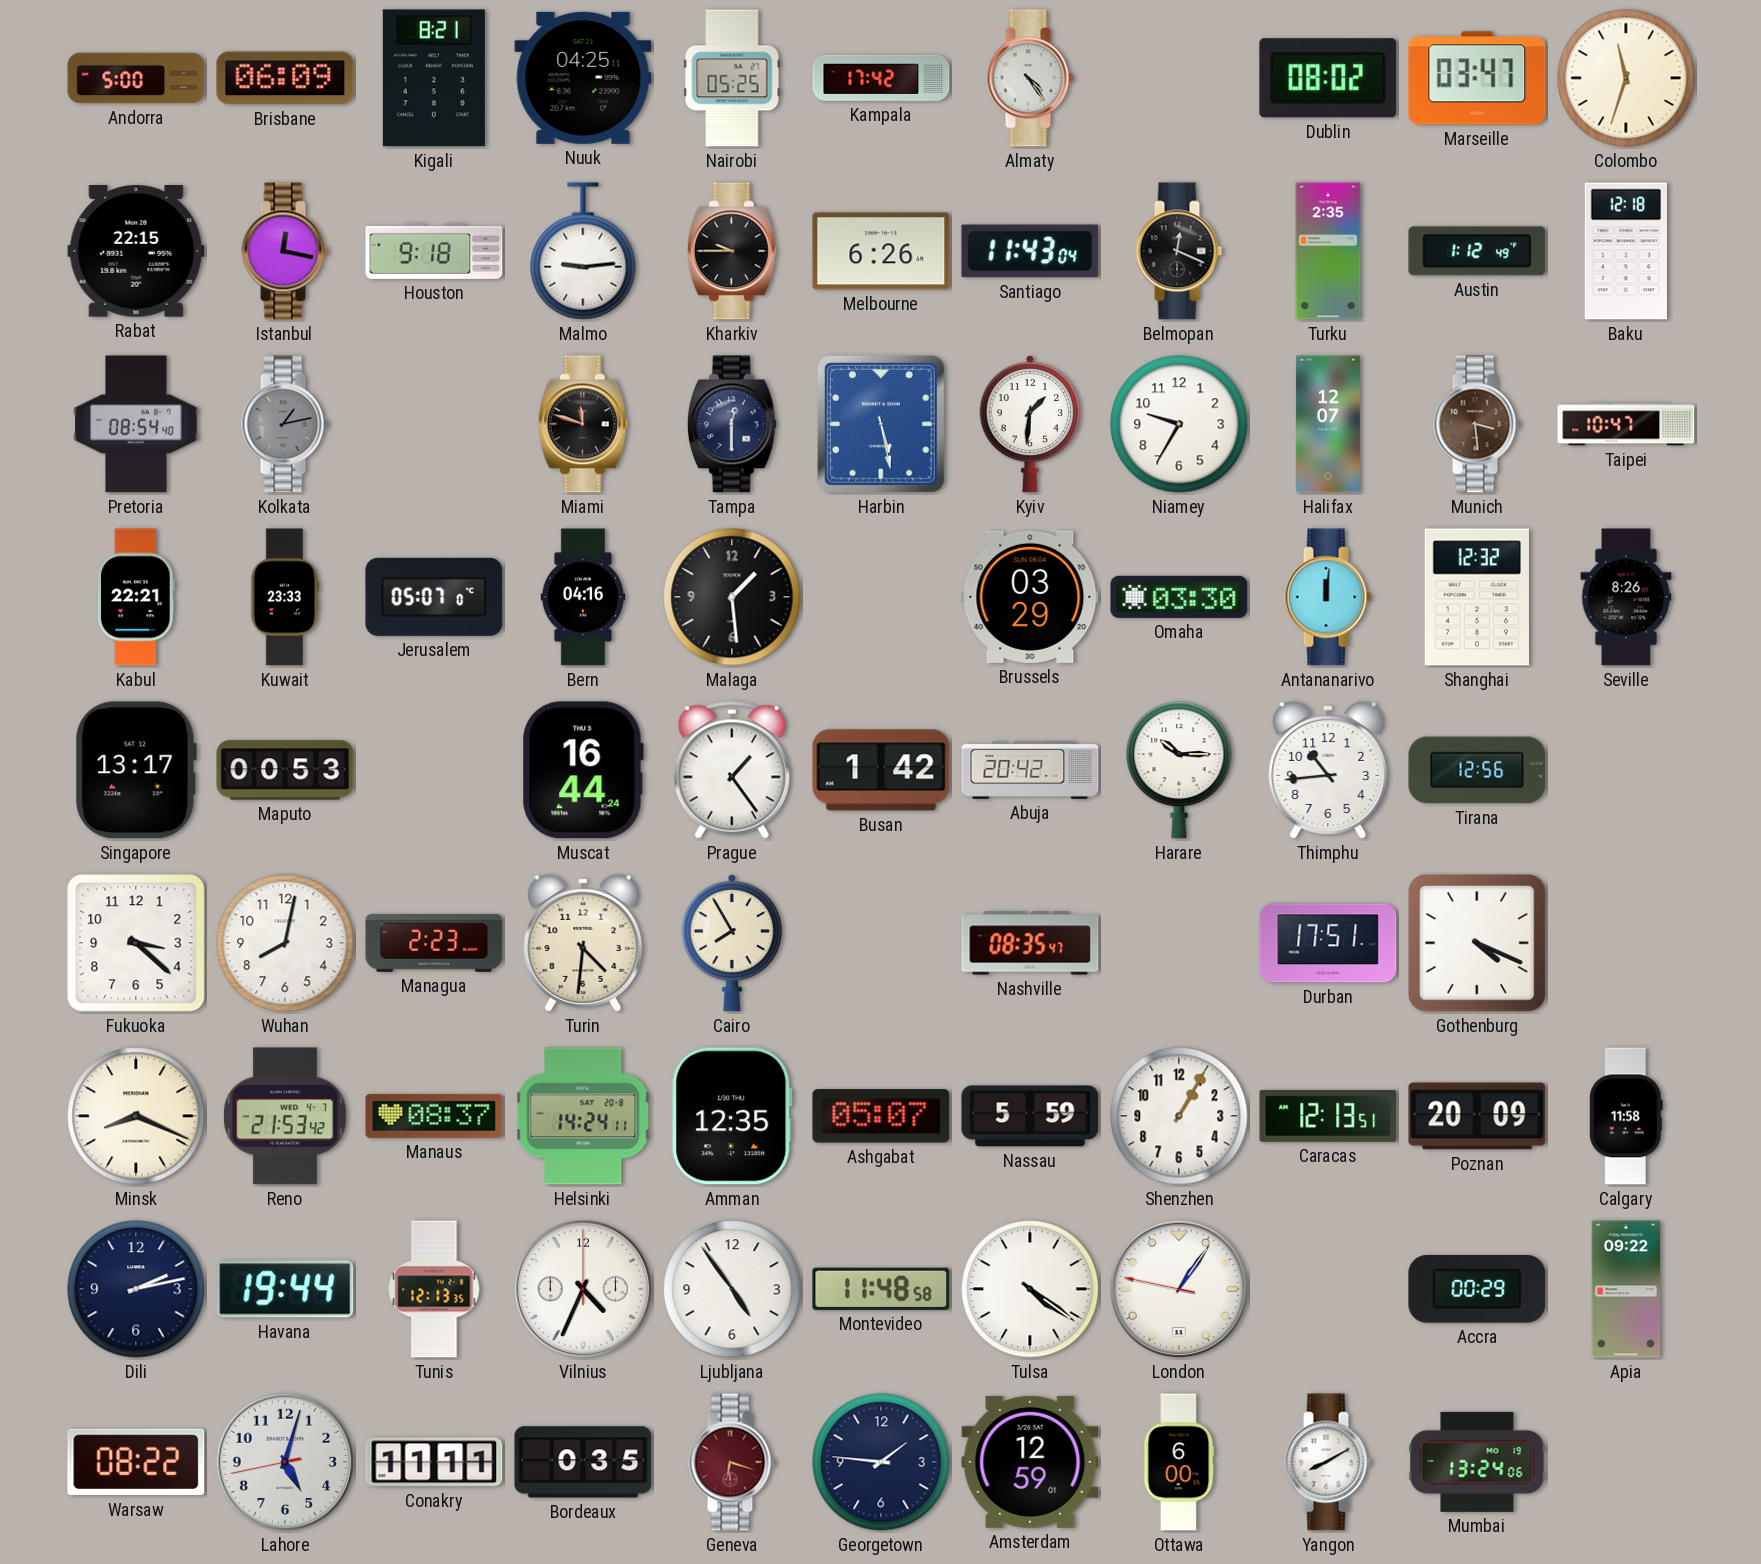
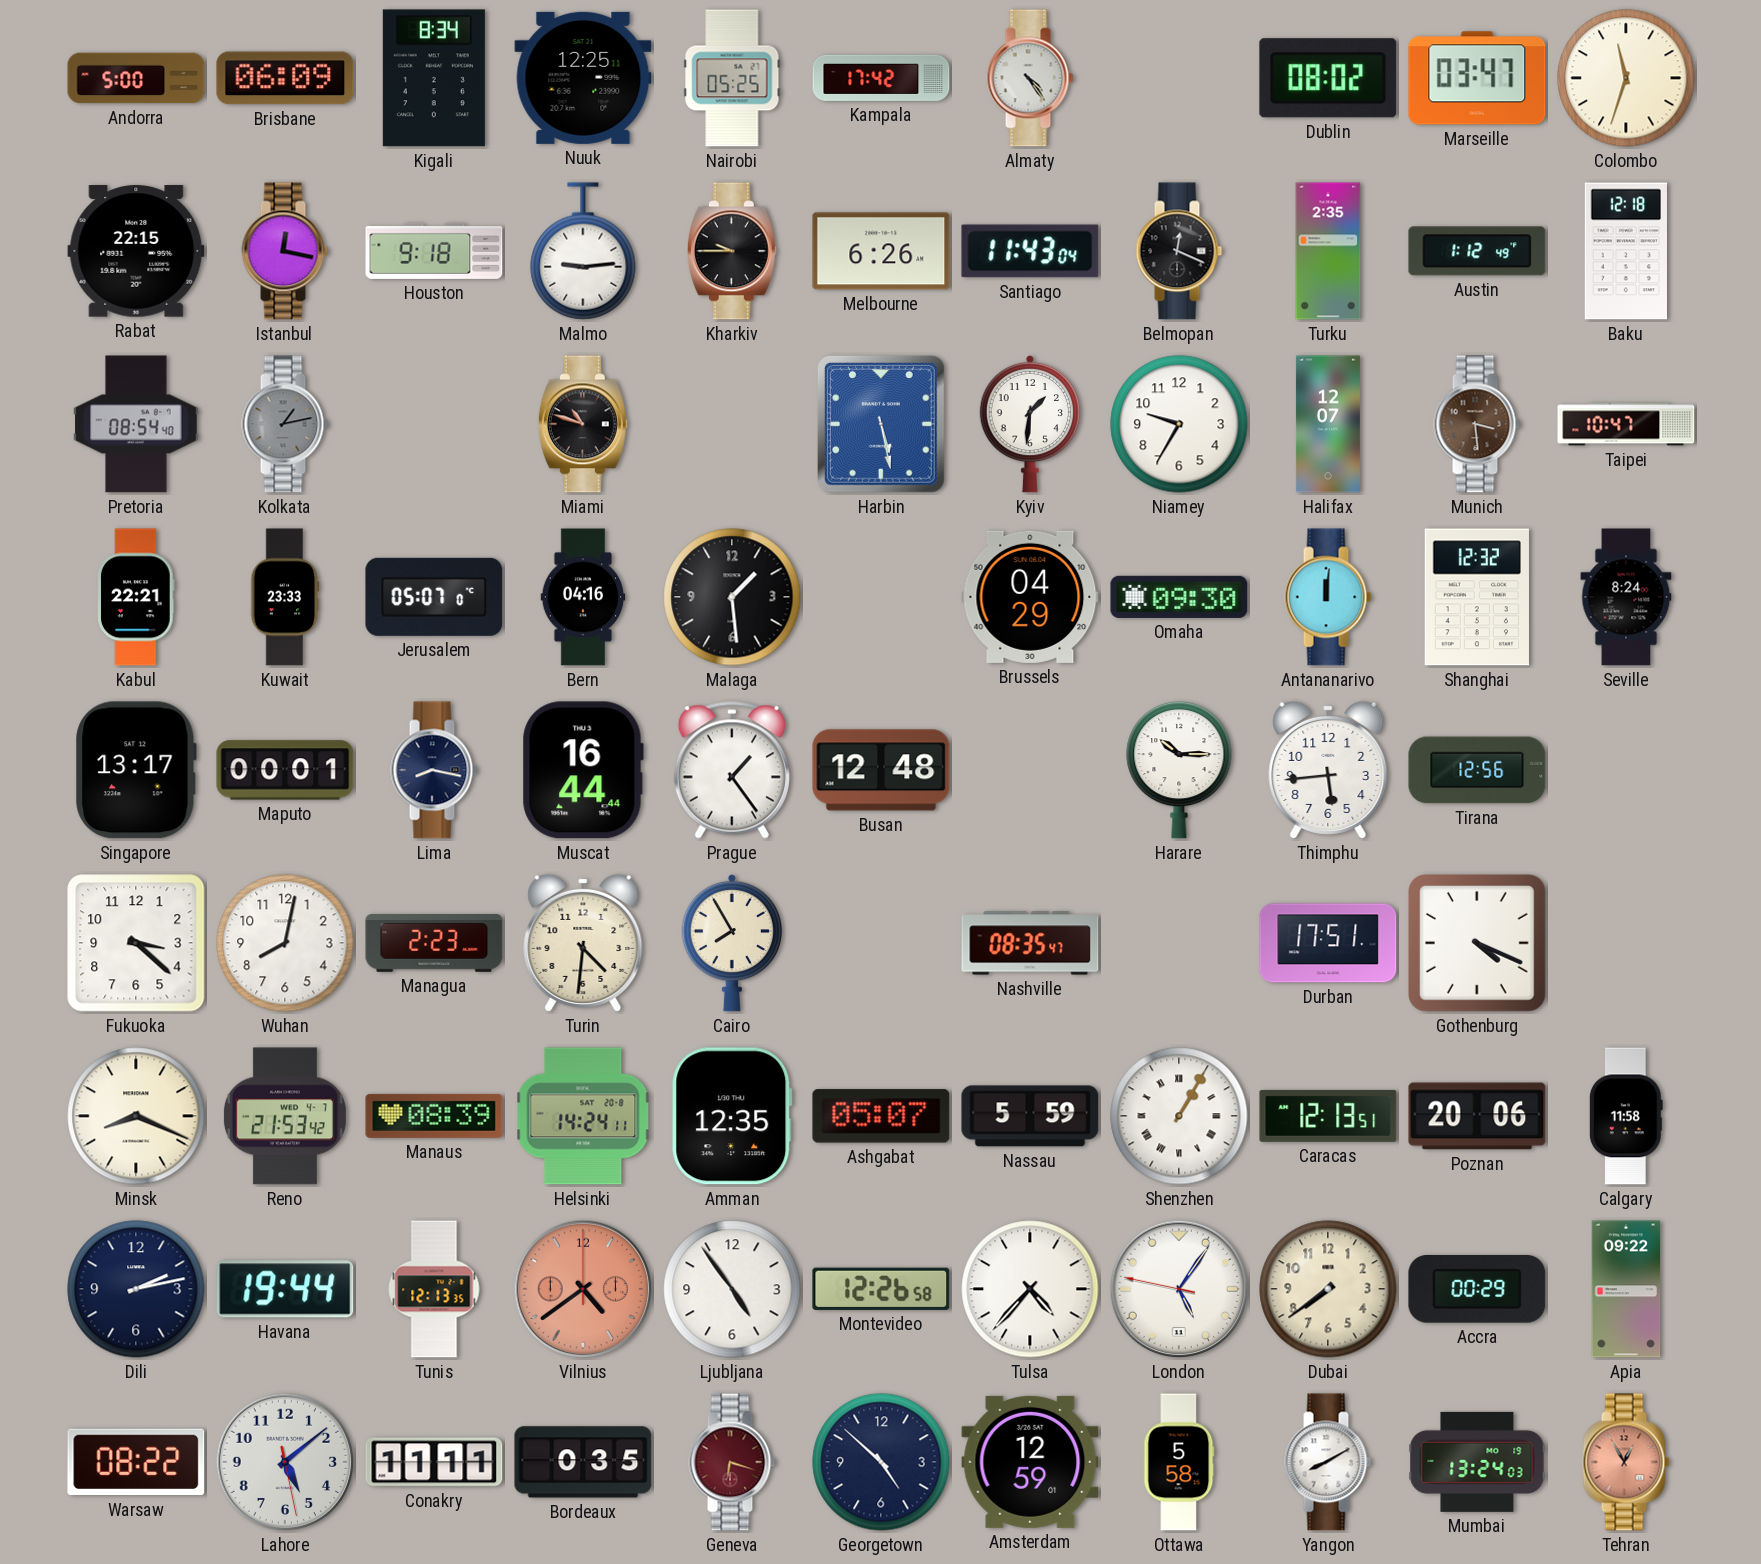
Kigali: 8:21 -> 8:34 (434, 78)
Nuuk: 04:25 -> 12:25 (583, 78)
Miami: 11:48 -> 10:48 (583, 424)
Tampa: 12:30 -> none (732, 424)
Brussels: 03:29 -> 04:29 (1030, 597)
Omaha: 03:30 -> 09:30 (1179, 597)
Seville: 8:26 -> 8:24 (1626, 597)
Maputo: 00:53 -> 00:01 (285, 770)
Lima: none -> 8:17 (434, 770)
Muscat: 16:44:24 -> 16:44:44 (583, 770)
Busan: 1:42 -> 12:48 (881, 770)
Abuja: 20:42 -> none (1030, 770)
Thimphu: 10:44 -> 5:44 (1328, 770)
Manaus: 08:37 -> 08:39 (434, 1116)
Shenzhen numerals: Arabic -> Roman (1179, 1116)
Poznan: 20:09 -> 20:06 (1477, 1116)
Vilnius: 4:34 -> 4:39 (583, 1289)
Vilnius dial: white -> salmon (583, 1289)
Montevideo: 11:48 -> 12:26 (881, 1289)
Tulsa: 4:21 -> 4:37 (1030, 1289)
London: 1:05 -> 5:05 (1179, 1289)
Dubai: none -> 7:39 (1328, 1289)
Lahore: 5:02 -> 5:08 (285, 1462)
Georgetown: 1:46 -> 4:52 (881, 1462)
Ottawa: 6:00 -> 5:58 (1179, 1462)
Mumbai: 13:24:06 -> 13:24:03 (1477, 1462)
Tehran: none -> 12:55 (1626, 1462)
